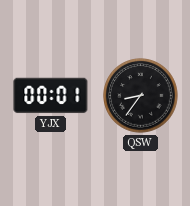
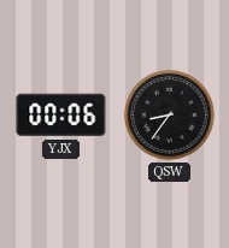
YJX: 00:01 -> 00:06 (61, 116)
